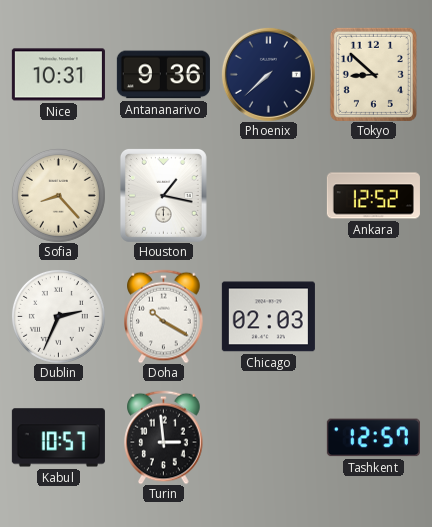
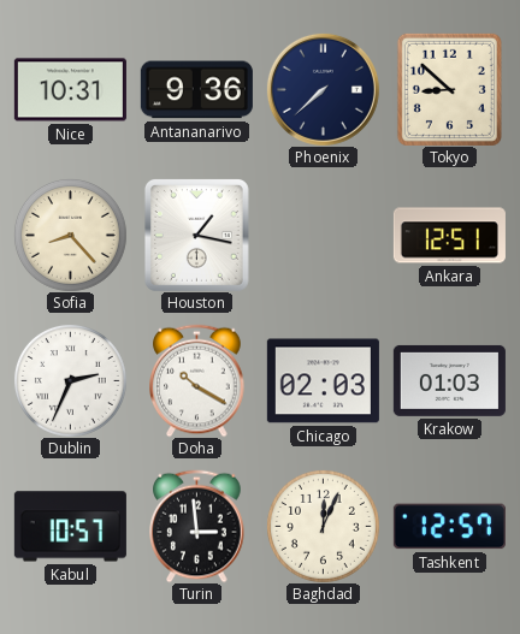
Ankara: 12:52 -> 12:51 (449, 236)
Krakow: none -> 01:03 (449, 380)
Baghdad: none -> 12:04 (323, 526)
